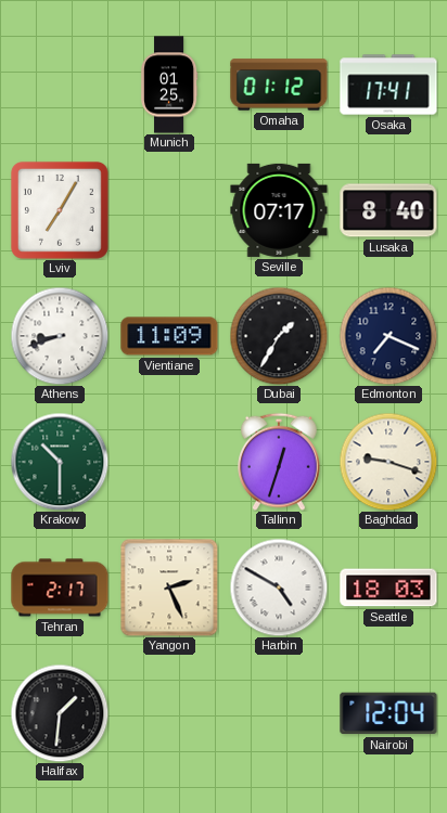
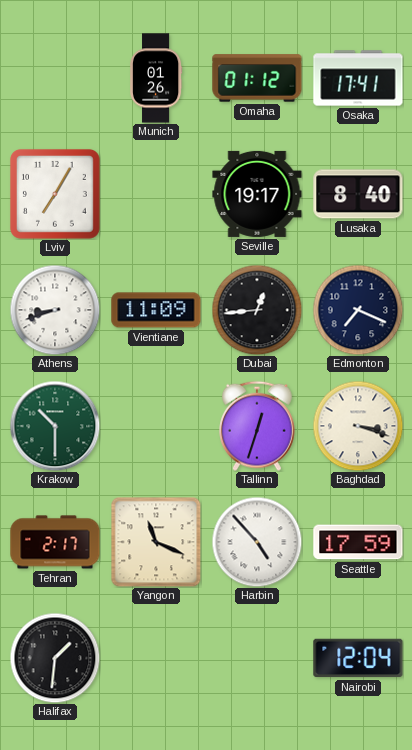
Munich: 01:25 -> 01:26 (157, 78)
Seville: 07:17 -> 19:17 (257, 194)
Dubai: 1:35 -> 12:44 (257, 310)
Baghdad: 9:18 -> 3:18 (358, 426)
Yangon: 2:26 -> 11:19 (156, 542)
Harbin: 4:50 -> 4:53 (257, 542)
Seattle: 18:03 -> 17:59 (358, 542)
